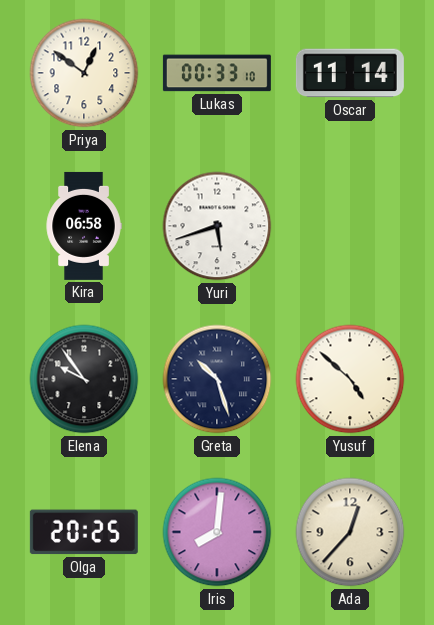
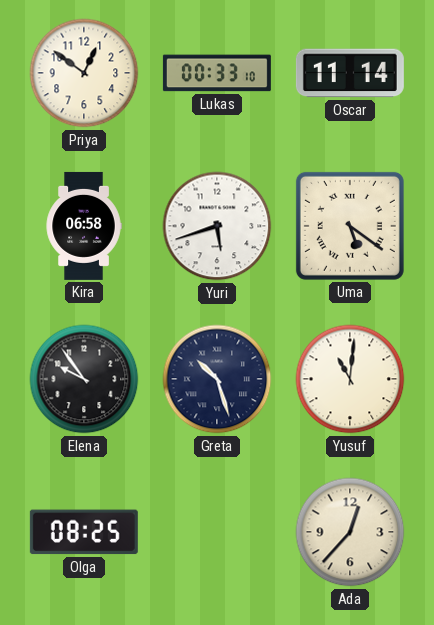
Uma: none -> 5:21 (350, 226)
Yusuf: 4:52 -> 11:01 (350, 379)
Olga: 20:25 -> 08:25 (84, 532)
Iris: 8:01 -> none (217, 532)
